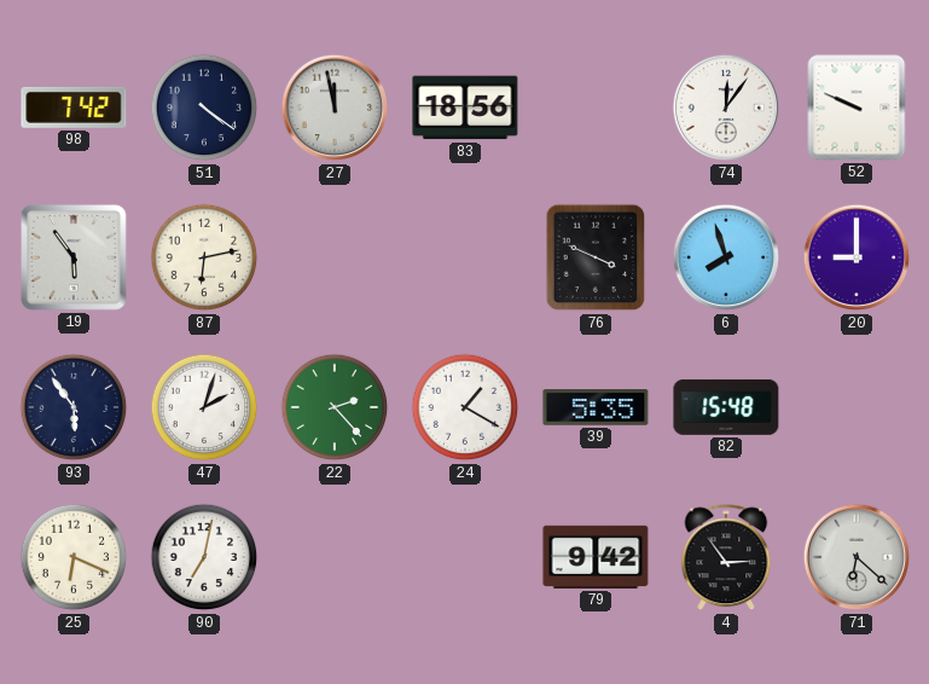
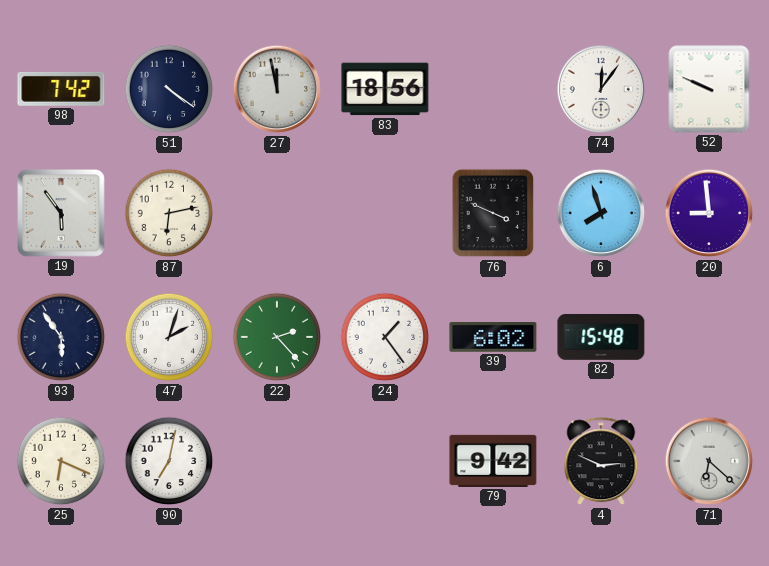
20: 9:00 -> 8:59 (709, 213)
24: 1:20 -> 1:24 (385, 337)
39: 5:35 -> 6:02 (493, 337)
4: 2:54 -> 2:49 (601, 462)
